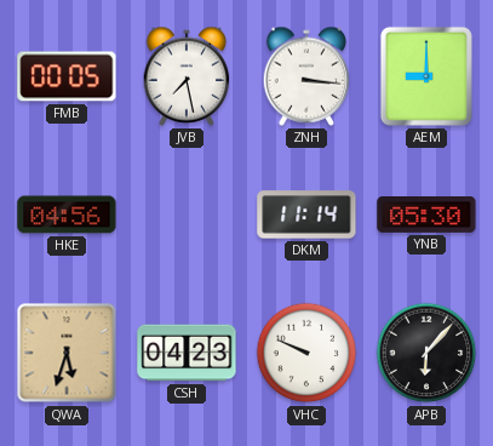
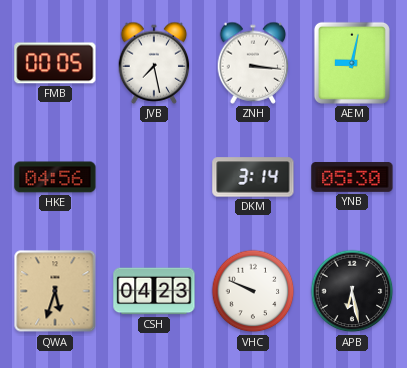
AEM: 9:00 -> 9:02 (352, 63)
DKM: 11:14 -> 3:14 (253, 177)
APB: 6:07 -> 6:28 (352, 291)
